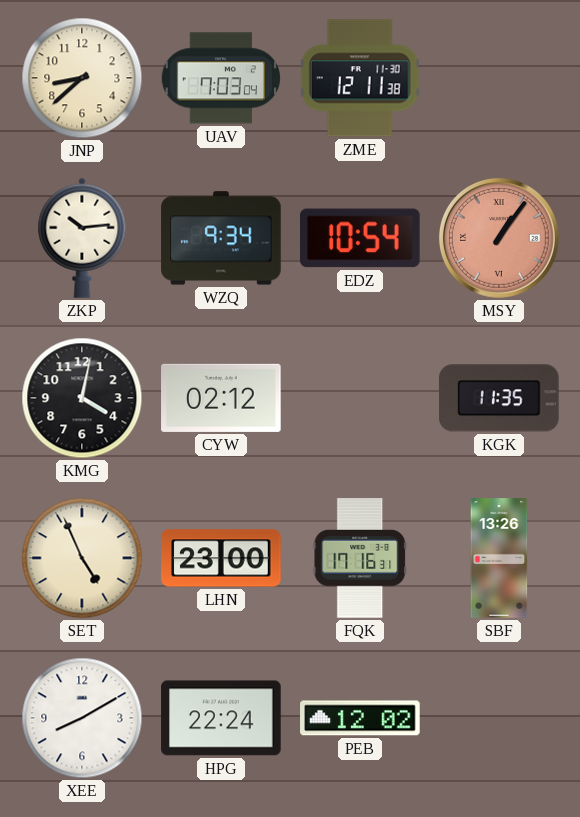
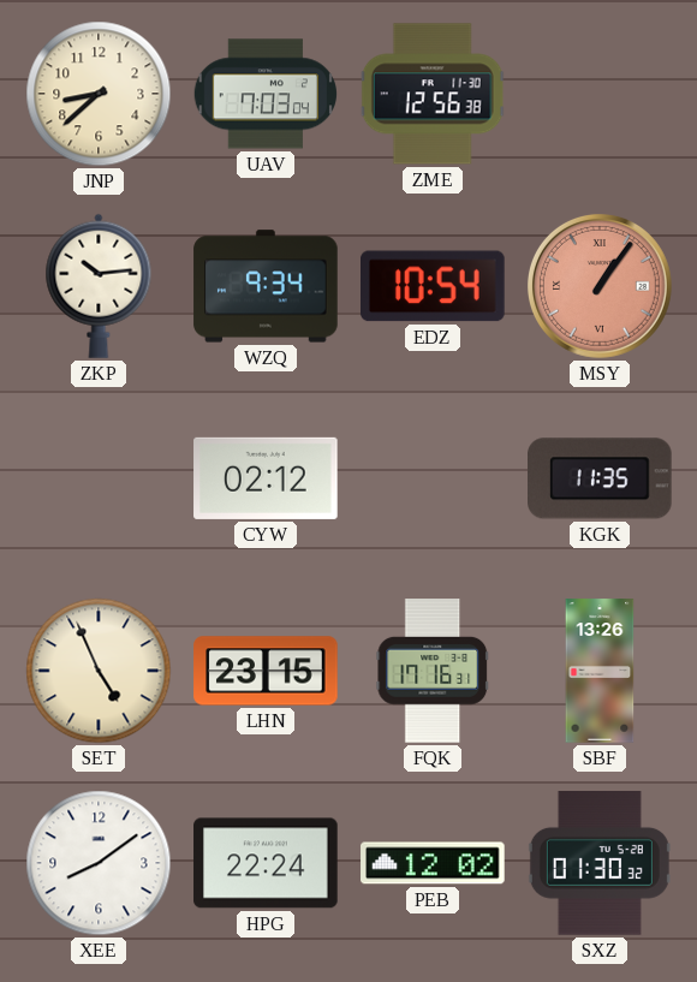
ZME: 12:11 -> 12:56 (433, 94)
KMG: 4:02 -> none (82, 398)
LHN: 23:00 -> 23:15 (266, 671)
XEE: 8:10 -> 8:09 (99, 863)
SXZ: none -> 01:30 (600, 863)
